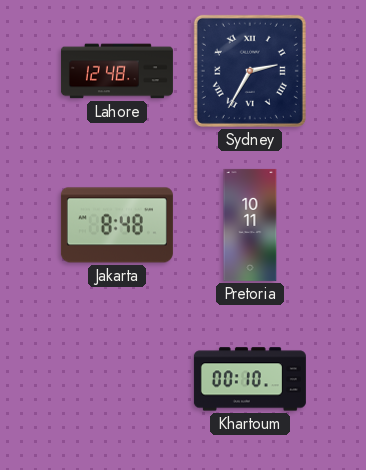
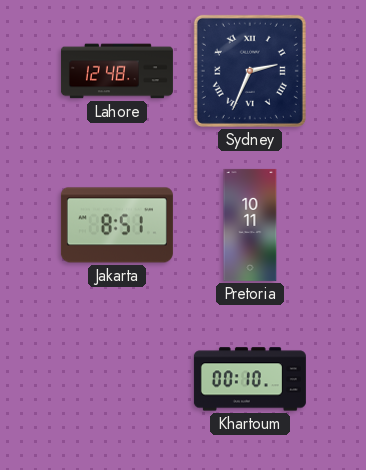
Sydney: 2:35 -> 2:34 (250, 71)
Jakarta: 8:48 -> 8:51 (117, 225)
